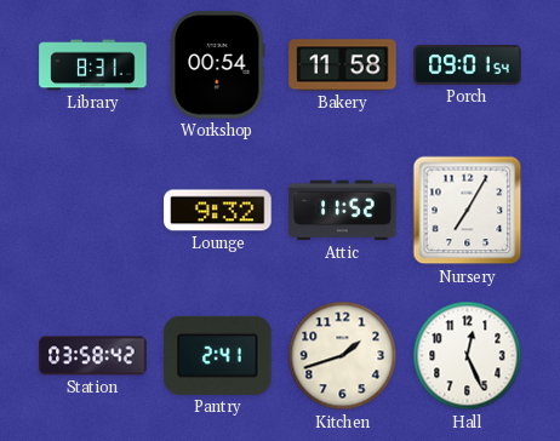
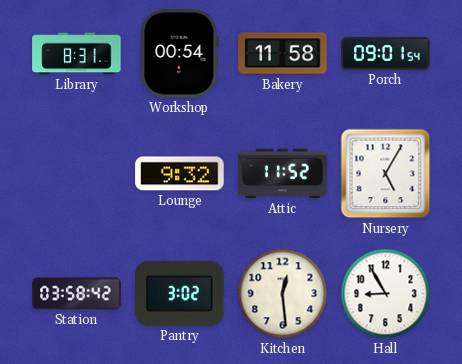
Nursery: 7:05 -> 5:05 (386, 174)
Pantry: 2:41 -> 3:02 (180, 293)
Kitchen: 1:42 -> 12:29 (283, 294)
Hall: 12:26 -> 8:55 (386, 294)
